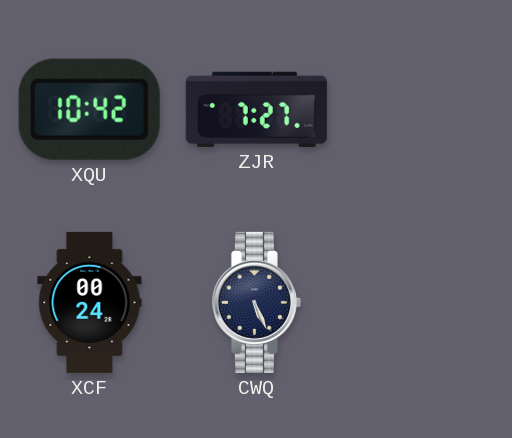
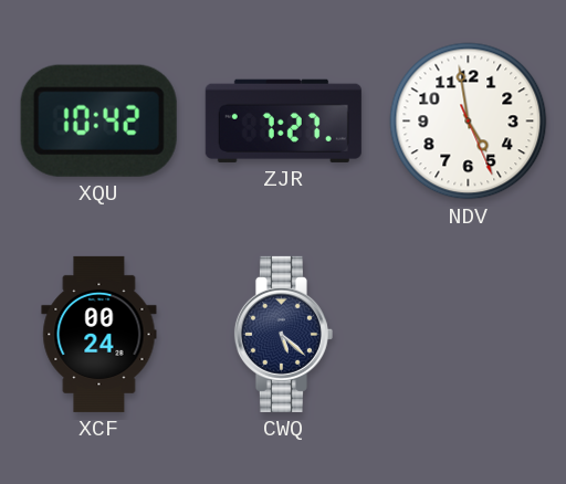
NDV: none -> 4:58 (469, 122)
CWQ: 5:26 -> 5:22 (283, 334)
